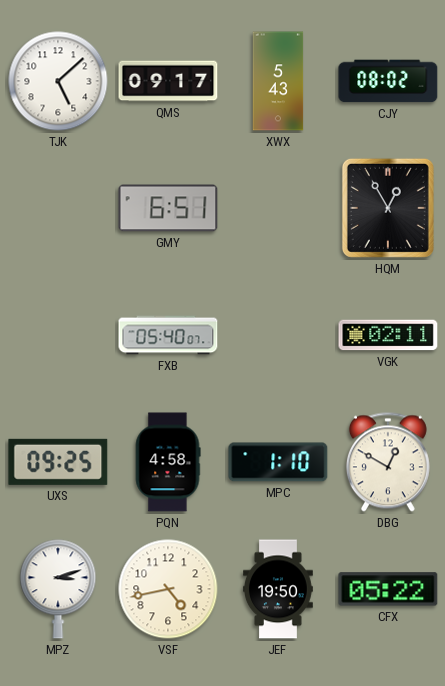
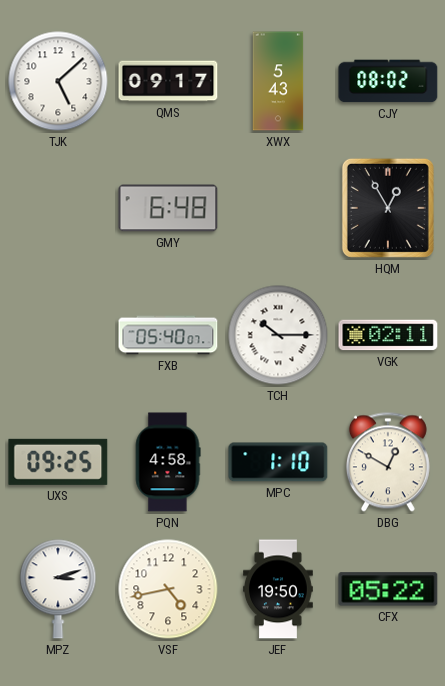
GMY: 6:51 -> 6:48 (168, 208)
TCH: none -> 10:15 (278, 335)
